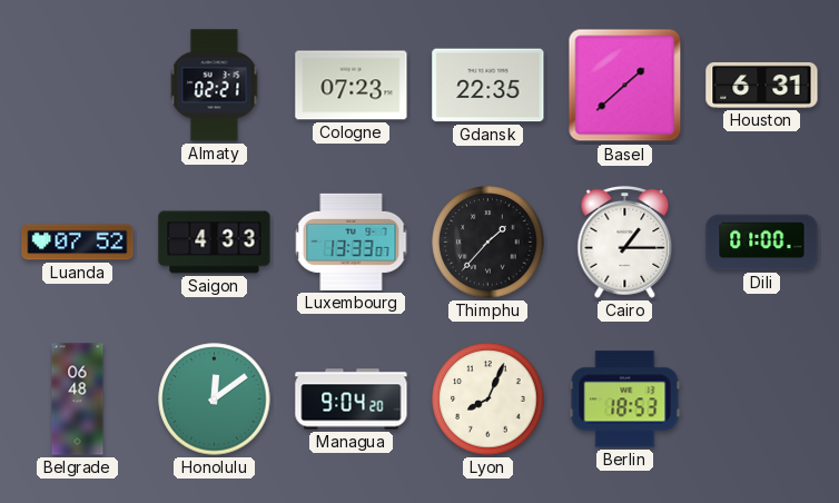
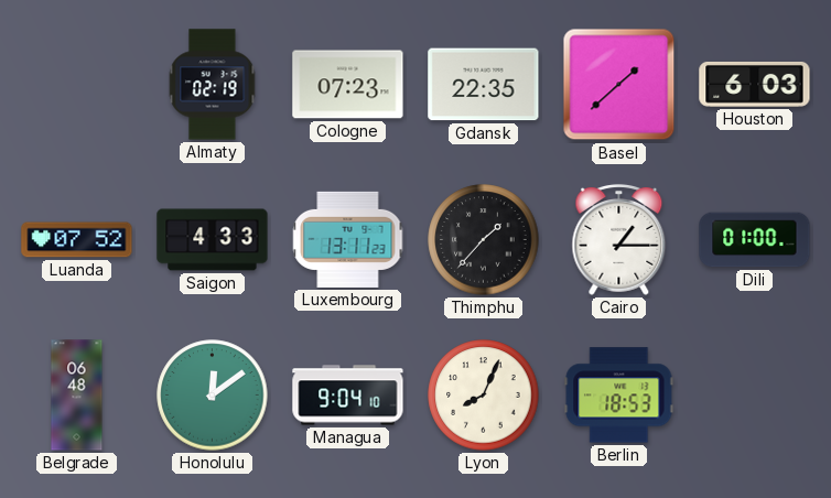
Almaty: 02:21 -> 02:19 (213, 85)
Houston: 6:31 -> 6:03 (755, 84)
Luxembourg: 13:33 -> 13:11 (348, 239)
Managua: 9:04:20 -> 9:04:10 (348, 396)
